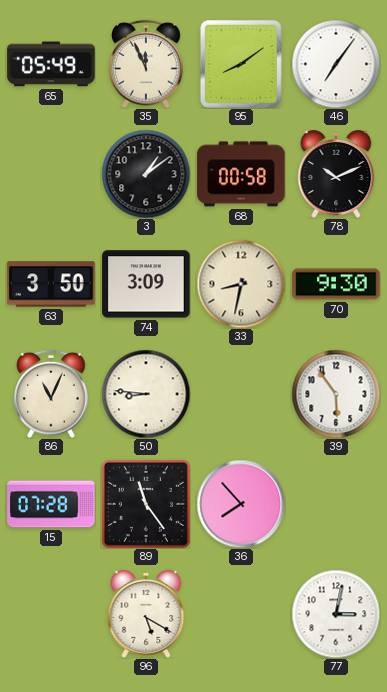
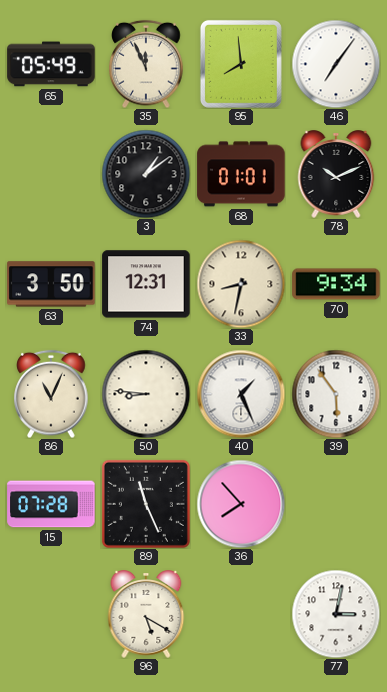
95: 8:09 -> 7:59 (241, 64)
68: 00:58 -> 01:01 (241, 174)
74: 3:09 -> 12:31 (146, 284)
70: 9:30 -> 9:34 (336, 284)
40: none -> 1:26 (241, 394)
89: 11:24 -> 11:26 (146, 504)
